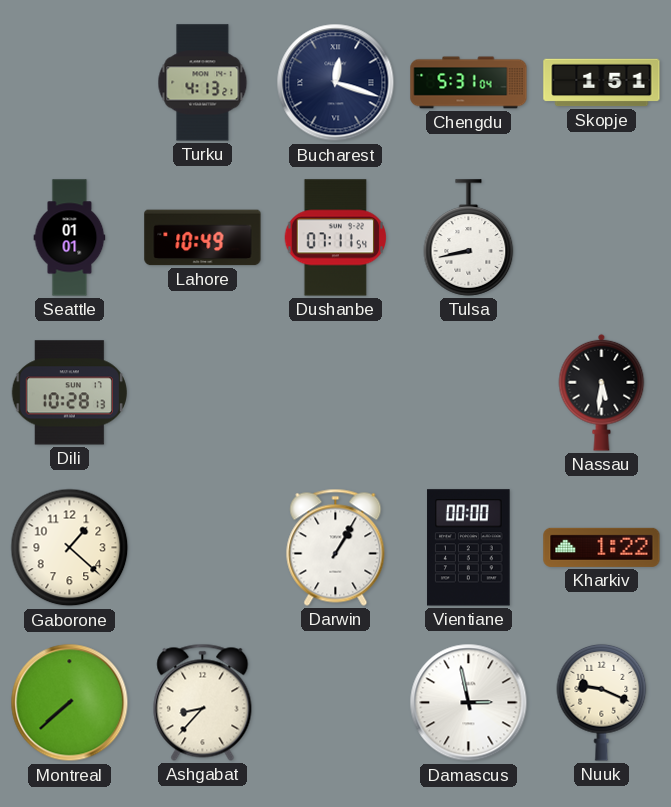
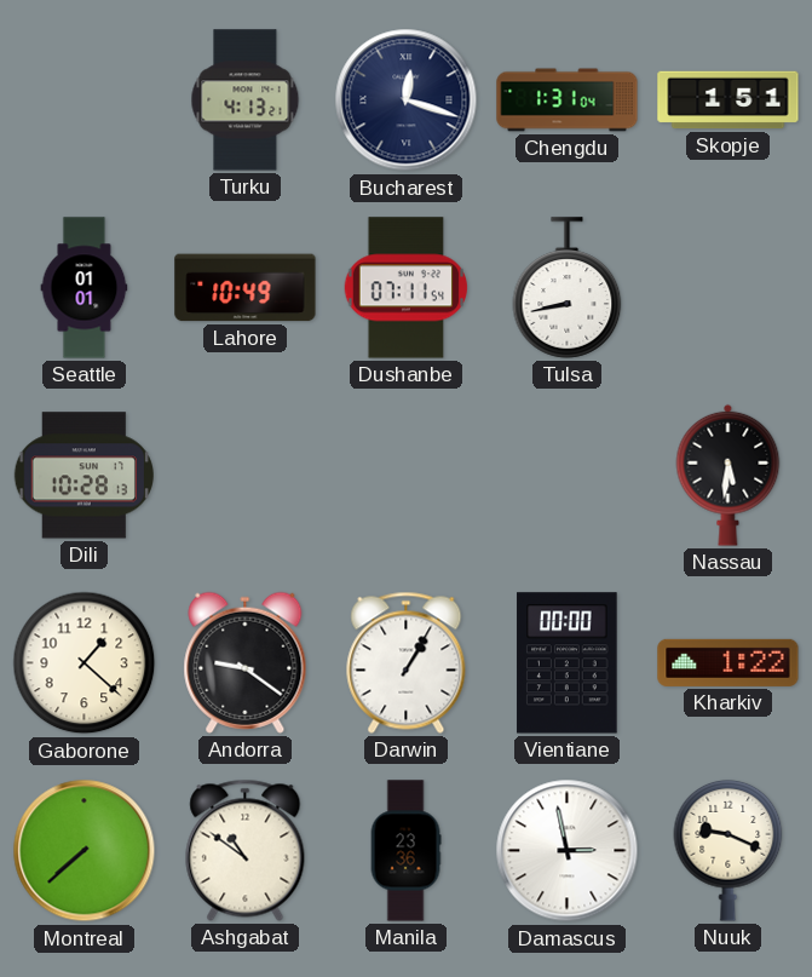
Chengdu: 5:31 -> 1:31 (568, 100)
Andorra: none -> 9:21 (246, 662)
Ashgabat: 8:37 -> 10:51 (246, 850)
Manila: none -> 23:36 (405, 851)
